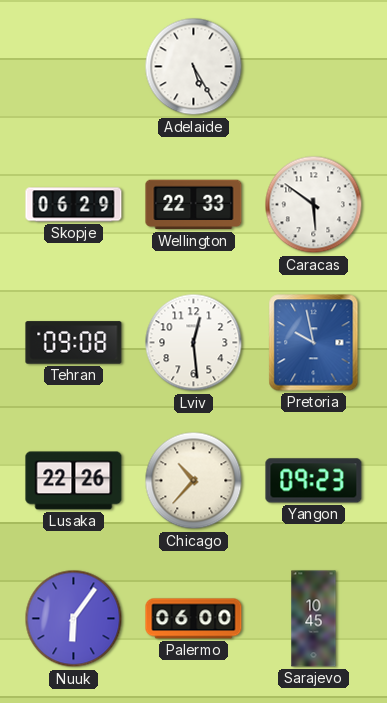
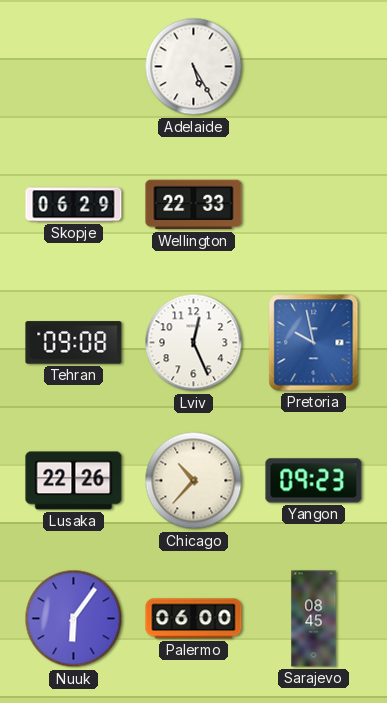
Caracas: 5:51 -> none (314, 205)
Lviv: 12:29 -> 12:26 (194, 343)
Sarajevo: 10:45 -> 08:45 (314, 619)
